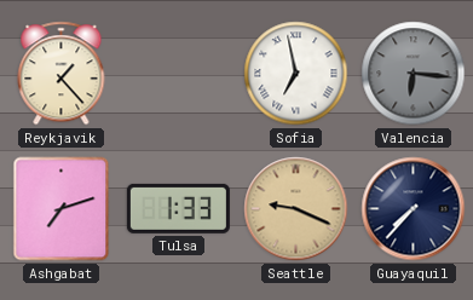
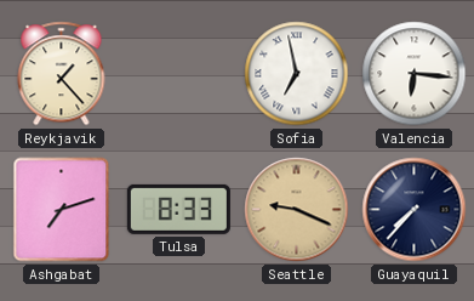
Valencia dial: grey -> white (415, 74)
Tulsa: 1:33 -> 8:33 (178, 209)
